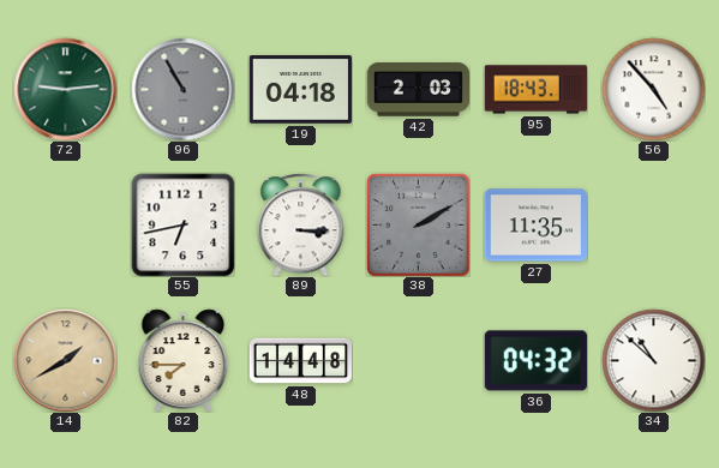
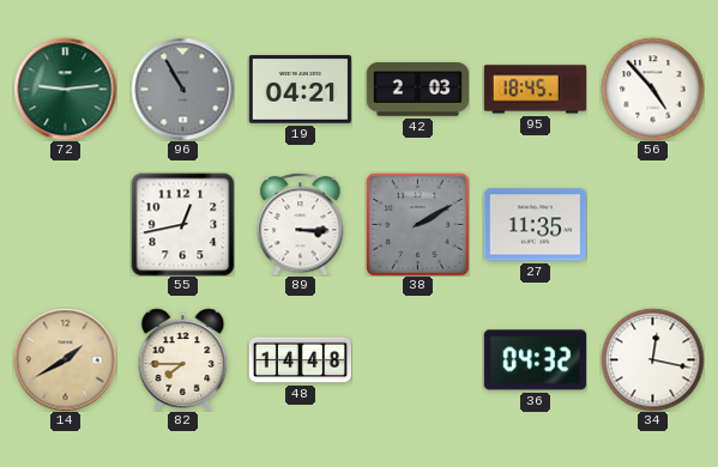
19: 04:18 -> 04:21 (300, 90)
95: 18:43 -> 18:45 (535, 90)
55: 6:43 -> 12:43 (182, 224)
34: 10:52 -> 12:17 (652, 359)
